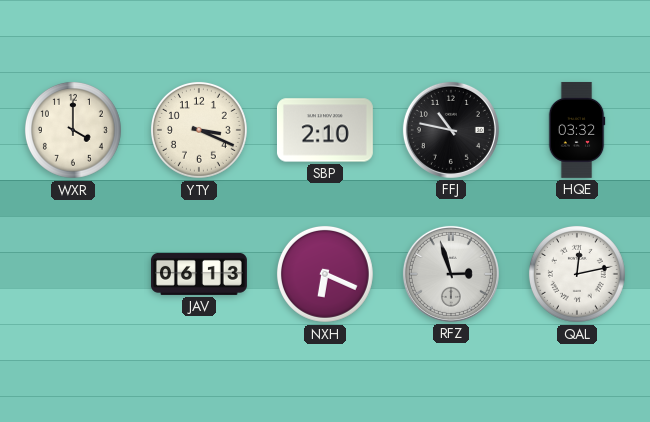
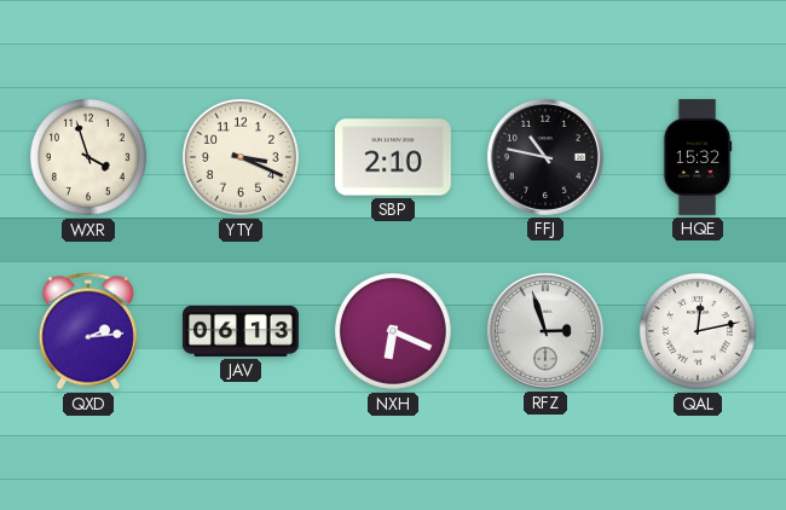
WXR: 4:00 -> 3:57 (88, 157)
HQE: 03:32 -> 15:32 (698, 157)
QXD: none -> 2:14 (88, 331)
